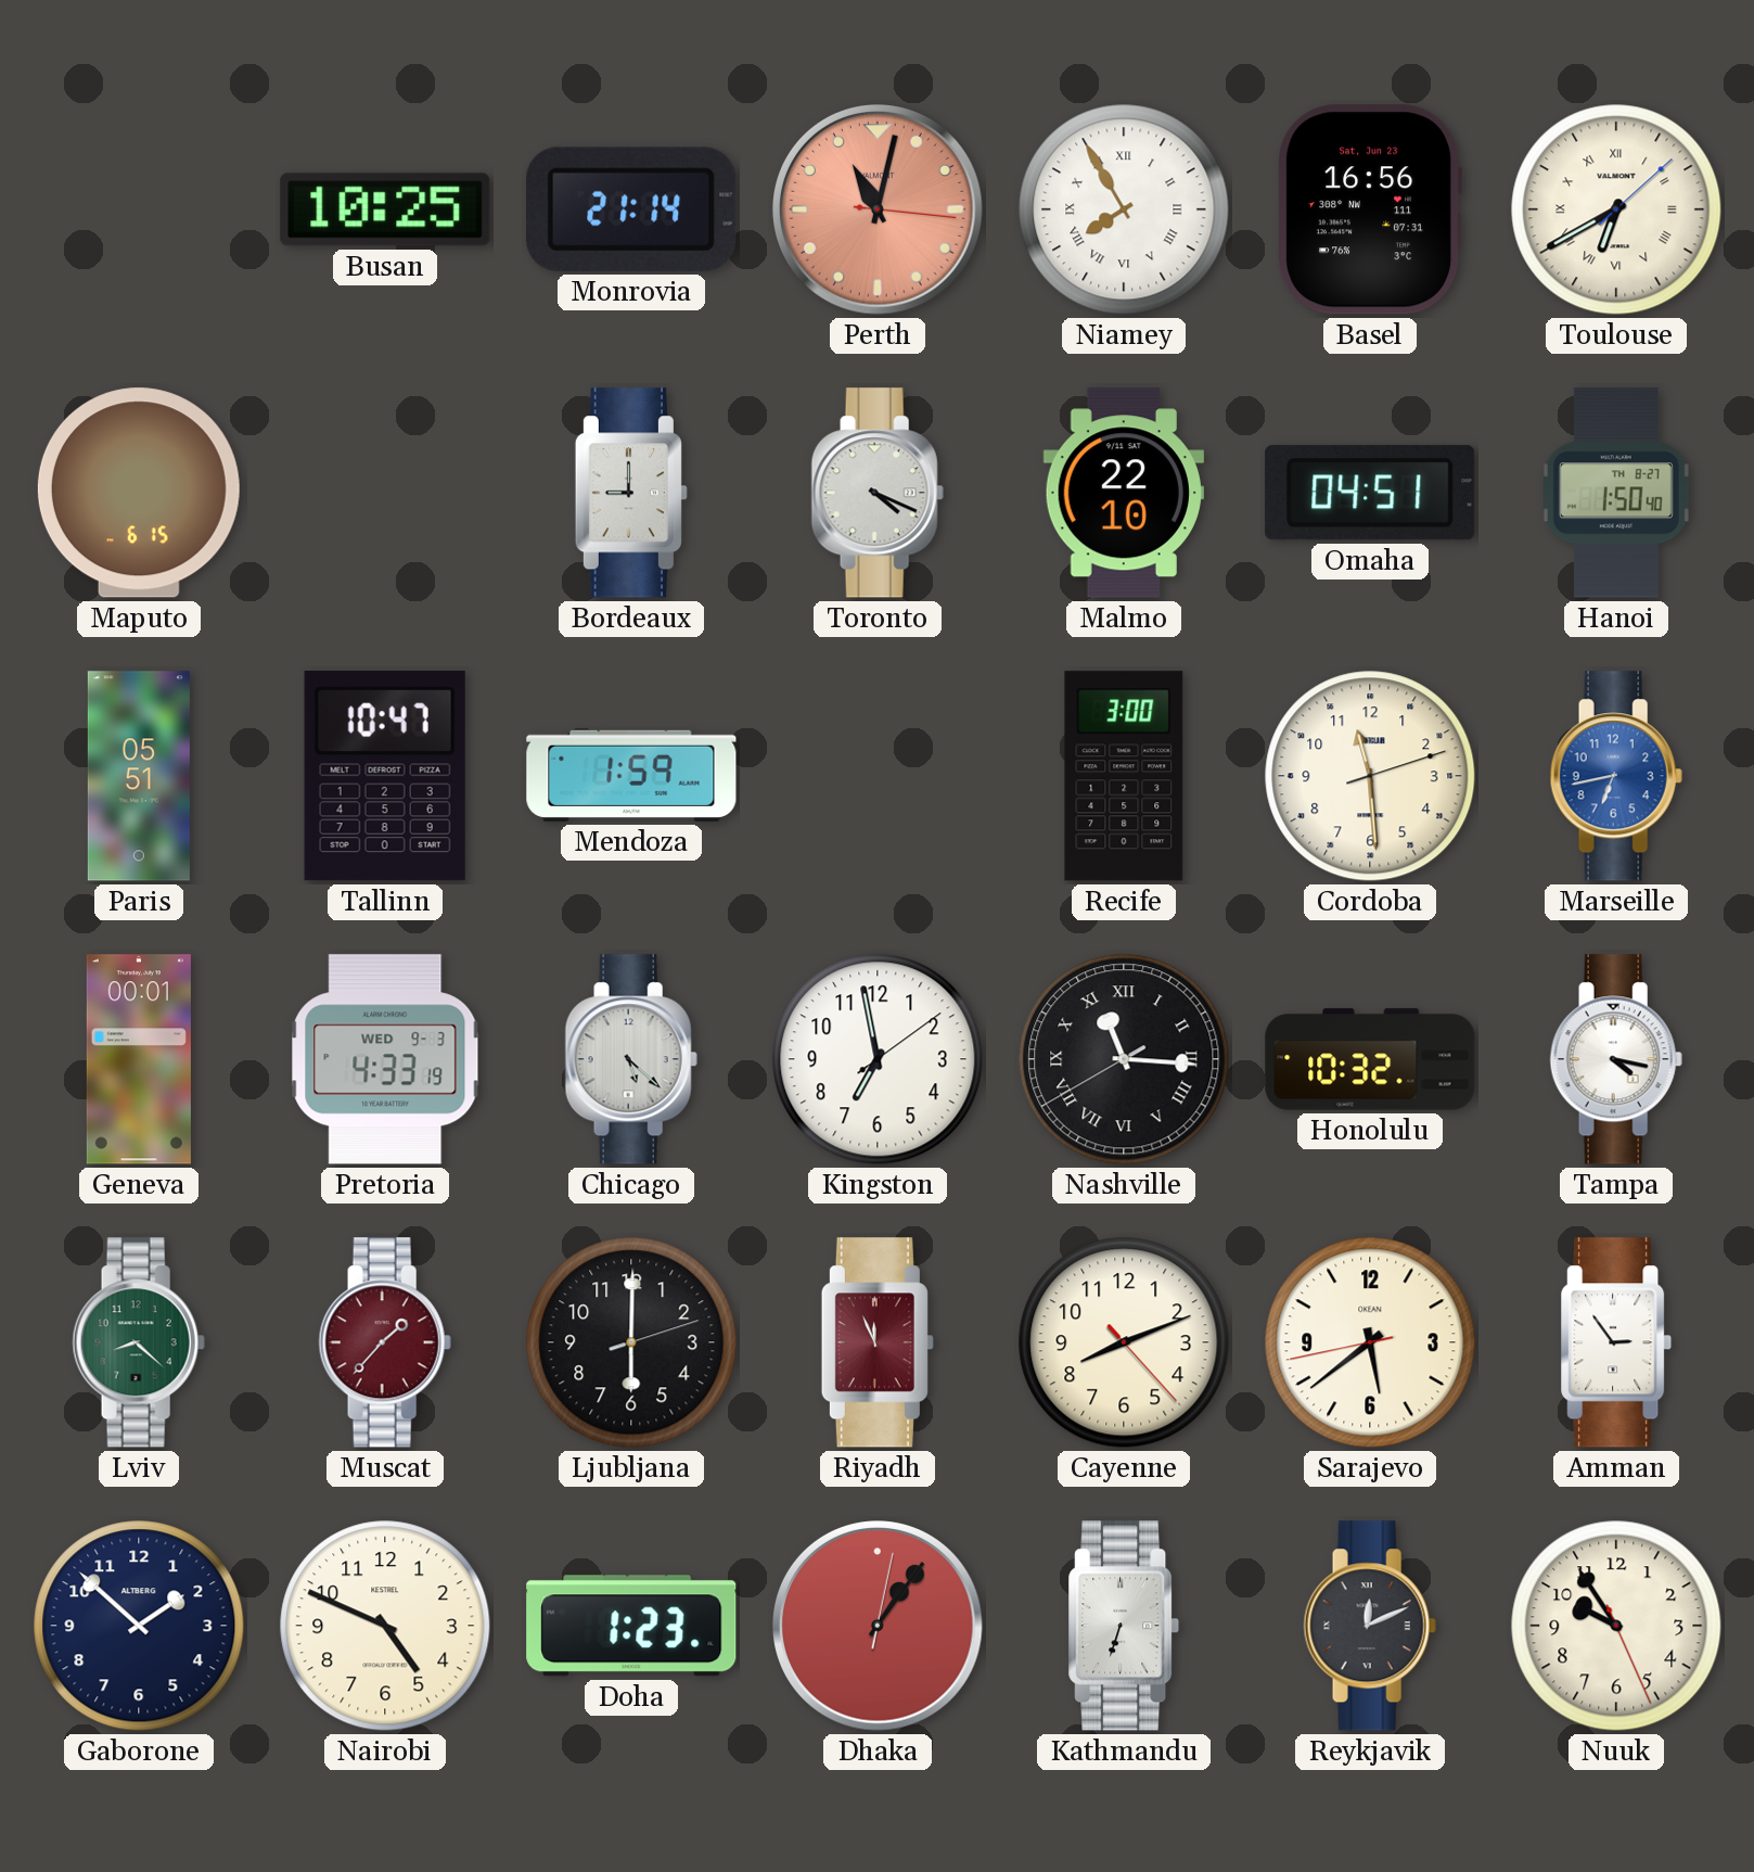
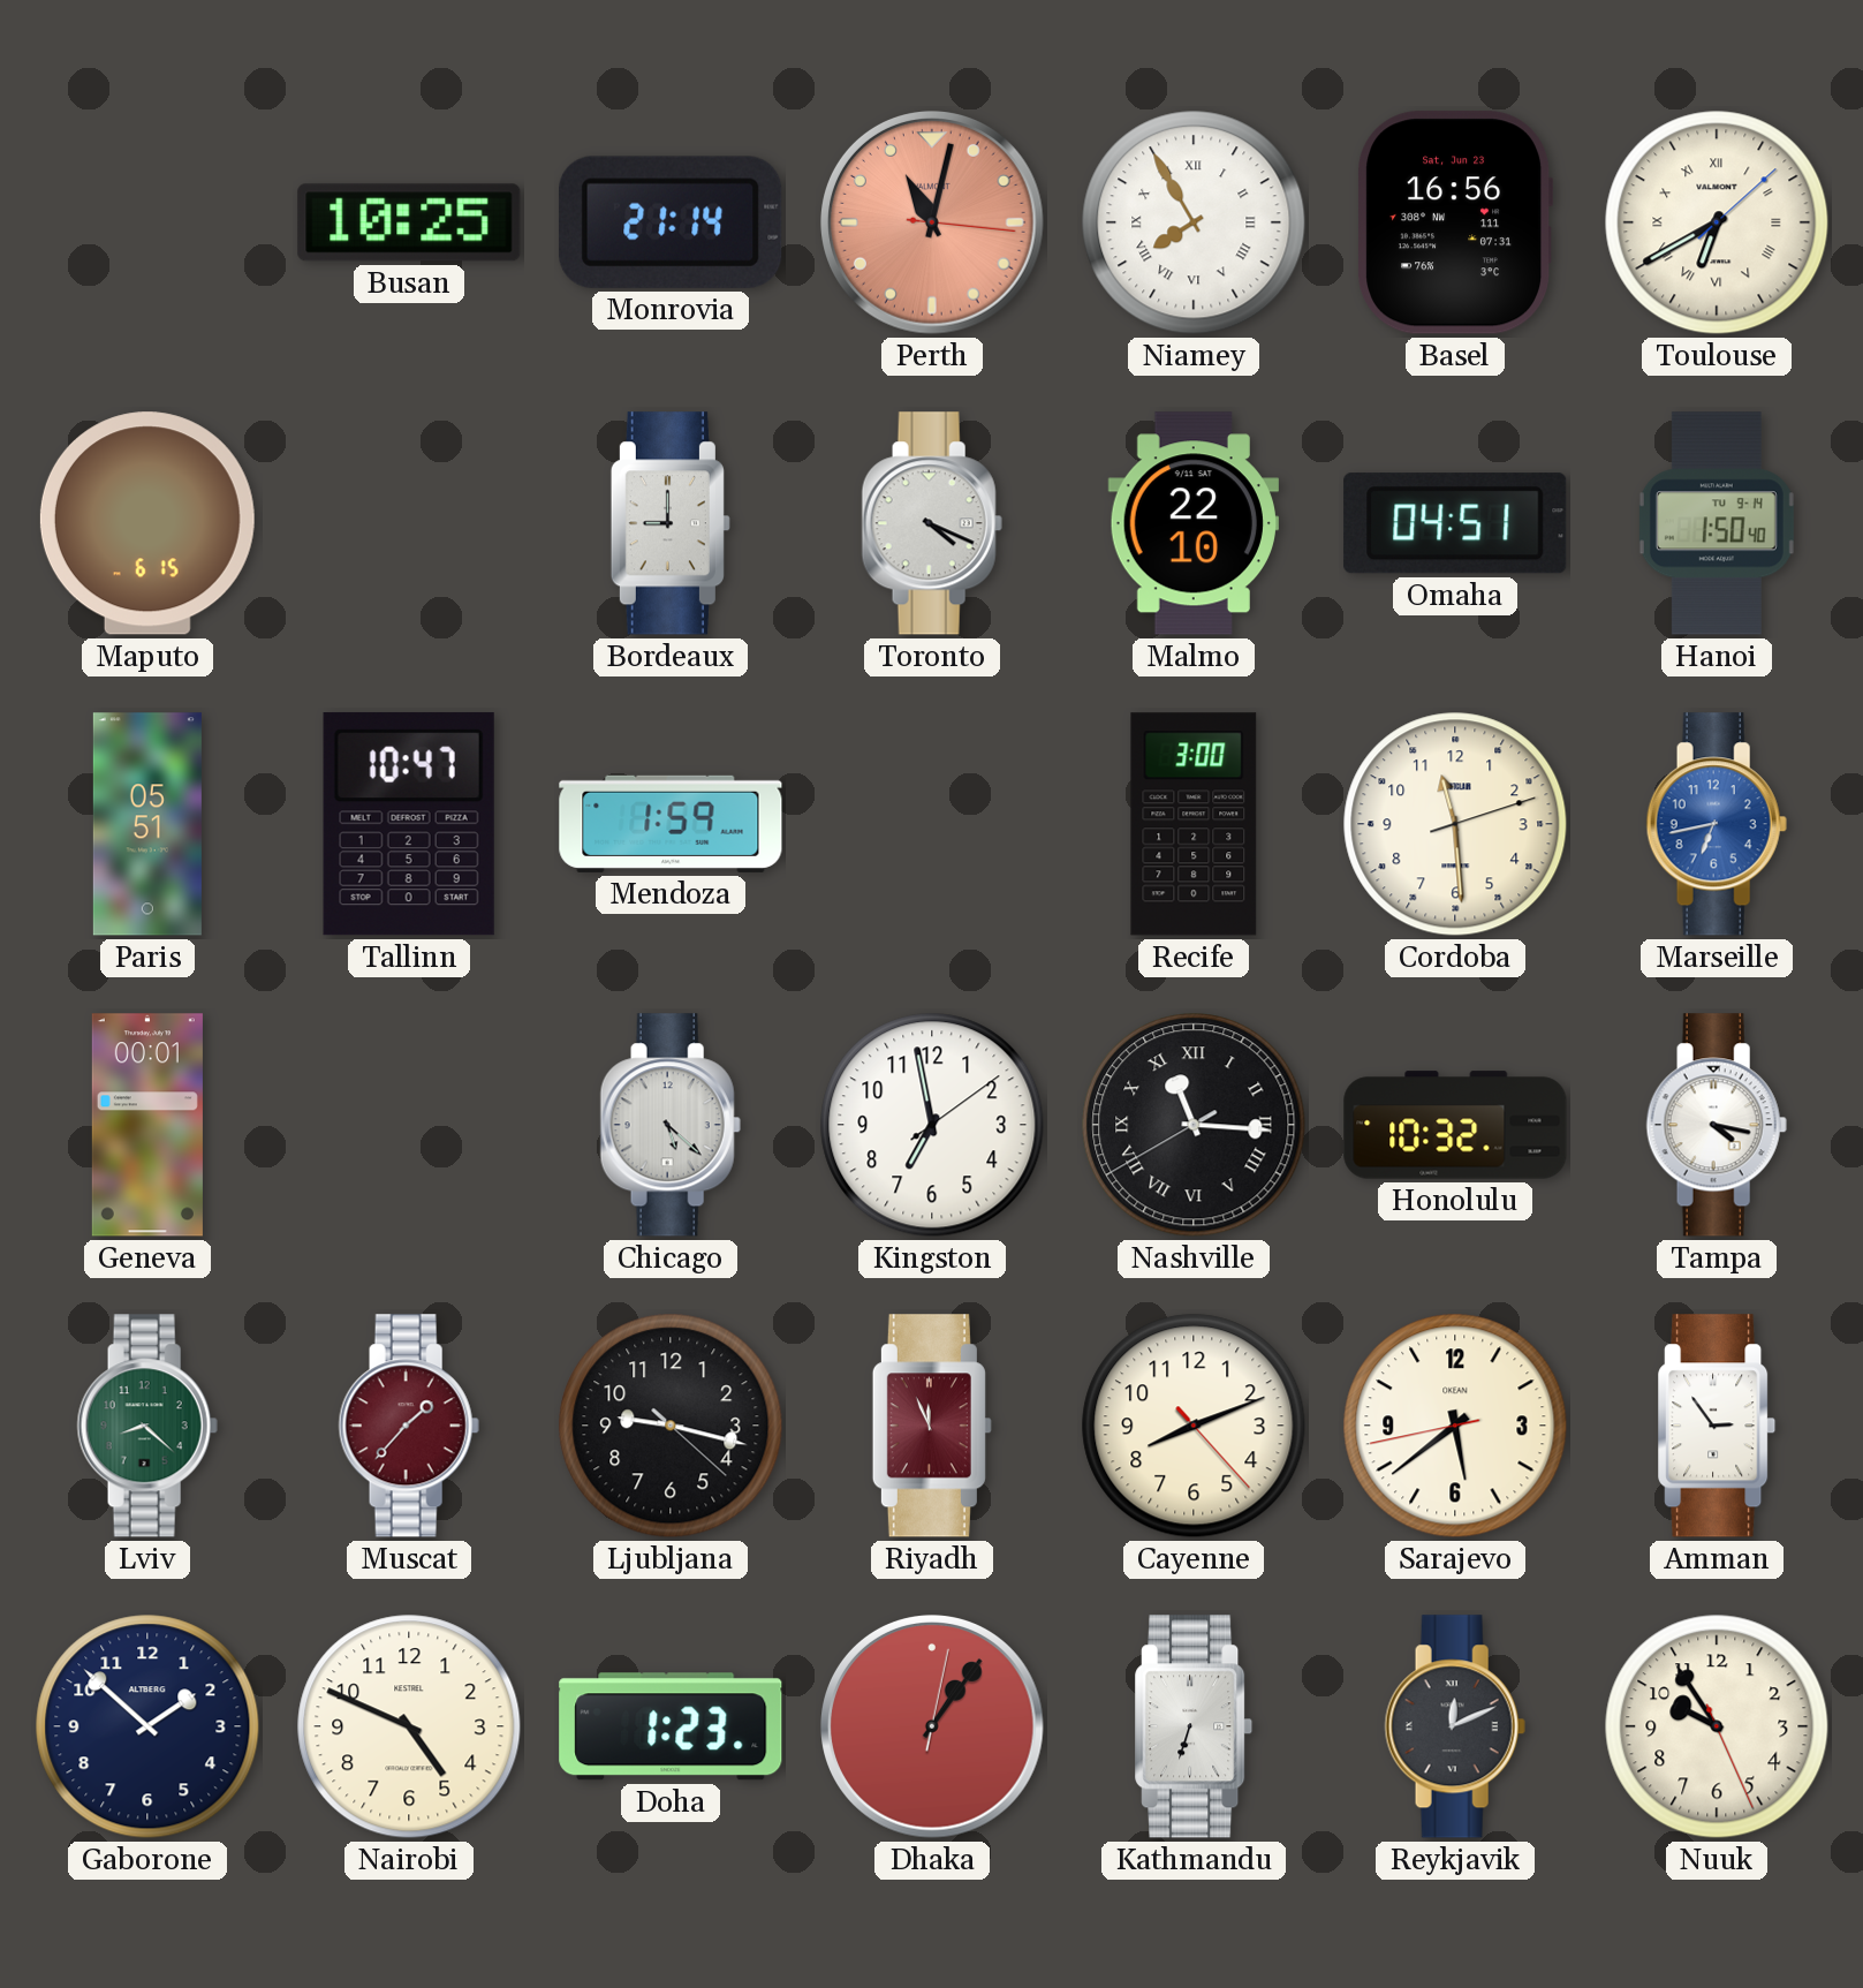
Hanoi date: TH 8-27 -> TU 9-14 (1717, 523)
Pretoria: 4:33 -> none (385, 1059)
Ljubljana: 6:00 -> 9:17 (671, 1426)
